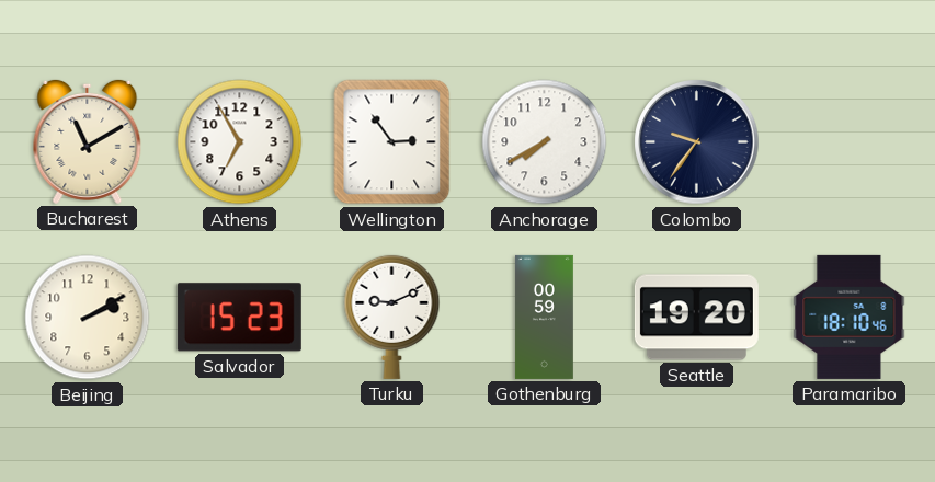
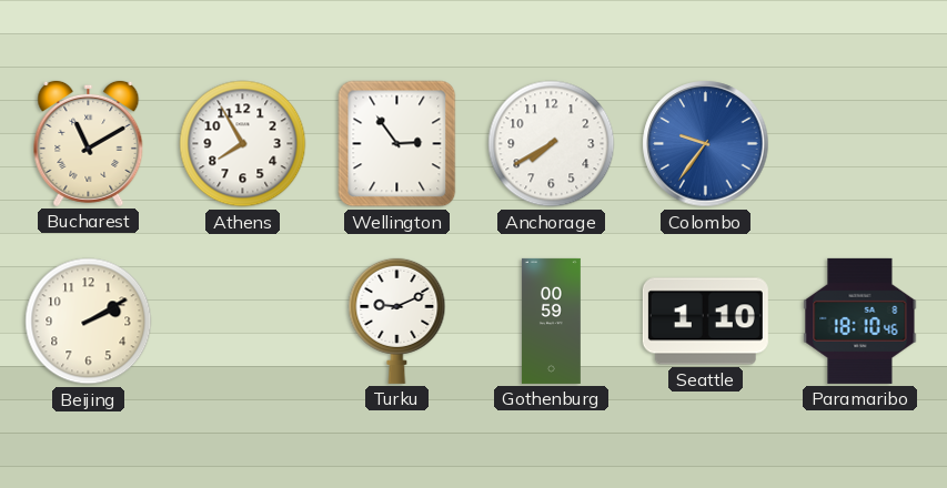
Athens: 6:55 -> 7:55 (243, 144)
Colombo dial: navy -> blue (706, 144)
Salvador: 15:23 -> none (239, 318)
Seattle: 19:20 -> 1:10 (705, 322)
